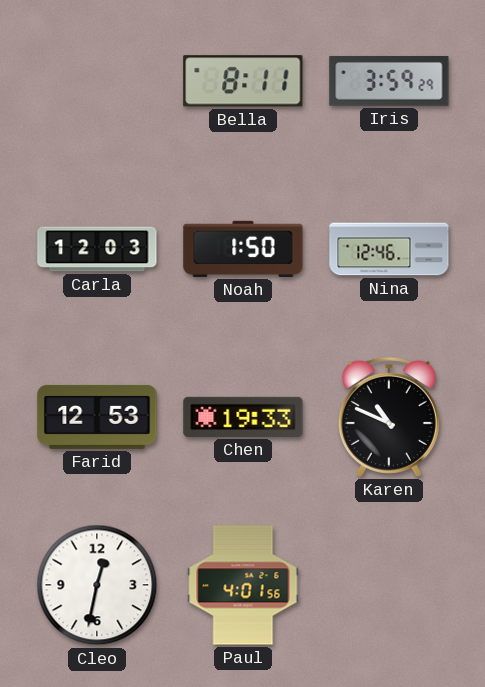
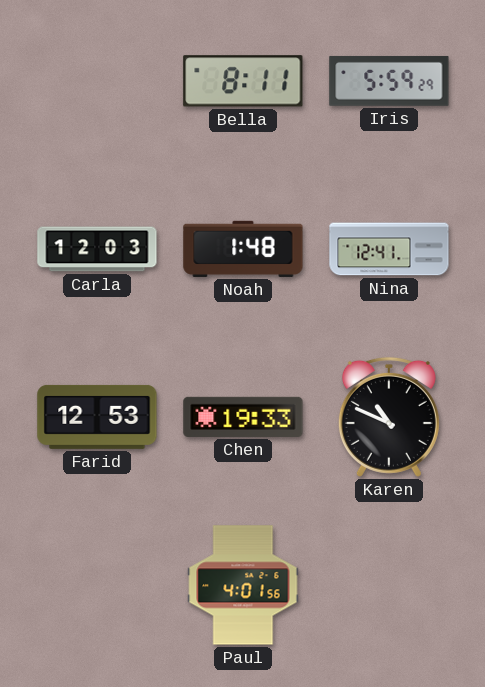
Iris: 3:59 -> 5:59 (389, 81)
Noah: 1:50 -> 1:48 (243, 249)
Nina: 12:46 -> 12:41 (389, 249)
Cleo: 12:32 -> none (97, 585)
